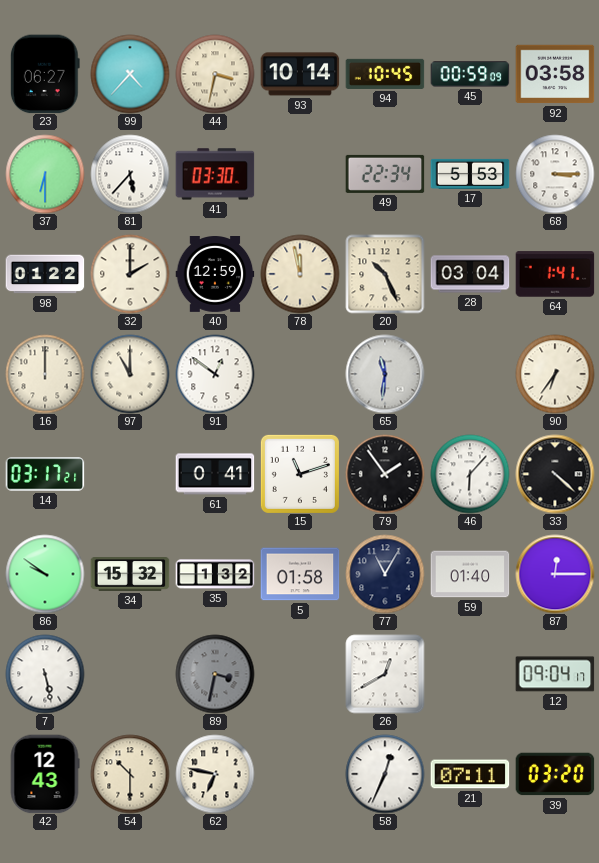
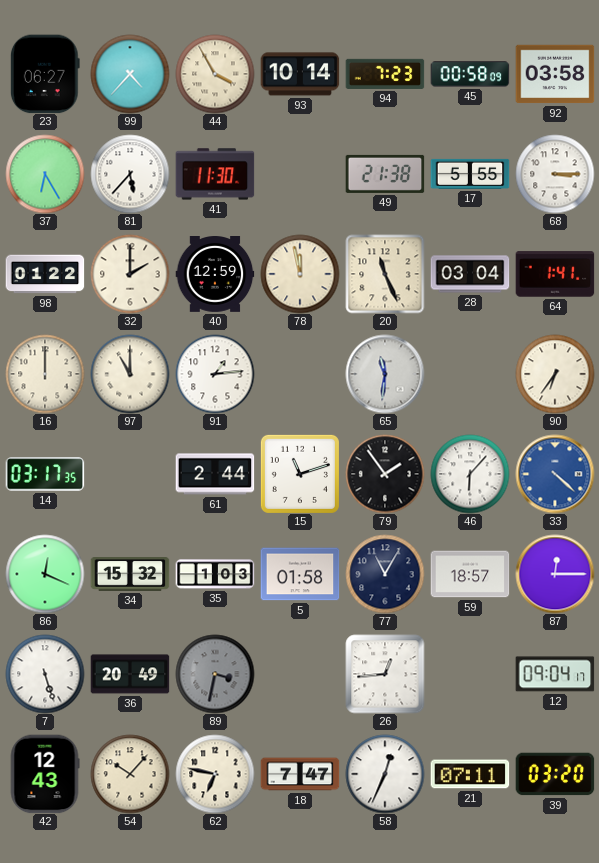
44: 3:32 -> 3:55 (215, 74)
94: 10:45 -> 7:23 (385, 74)
45: 00:59 -> 00:58 (470, 74)
37: 6:30 -> 6:25 (45, 174)
41: 03:30 -> 11:30 (215, 174)
49: 22:34 -> 21:38 (385, 174)
17: 5:53 -> 5:55 (470, 174)
20: 10:26 -> 11:26 (385, 274)
91: 12:51 -> 1:14 (215, 374)
14: 03:17:21 -> 03:17:35 (45, 474)
61: 0:41 -> 2:44 (215, 474)
33 dial: black -> blue (555, 474)
86: 9:51 -> 12:19 (45, 574)
35: 1:32 -> 1:03 (215, 574)
59: 01:40 -> 18:57 (470, 574)
7: 5:28 -> 5:27 (45, 674)
36: none -> 20:49 (130, 674)
26: 12:40 -> 12:44 (385, 674)
54: 10:30 -> 10:07 (130, 774)
18: none -> 7:47 (300, 774)
